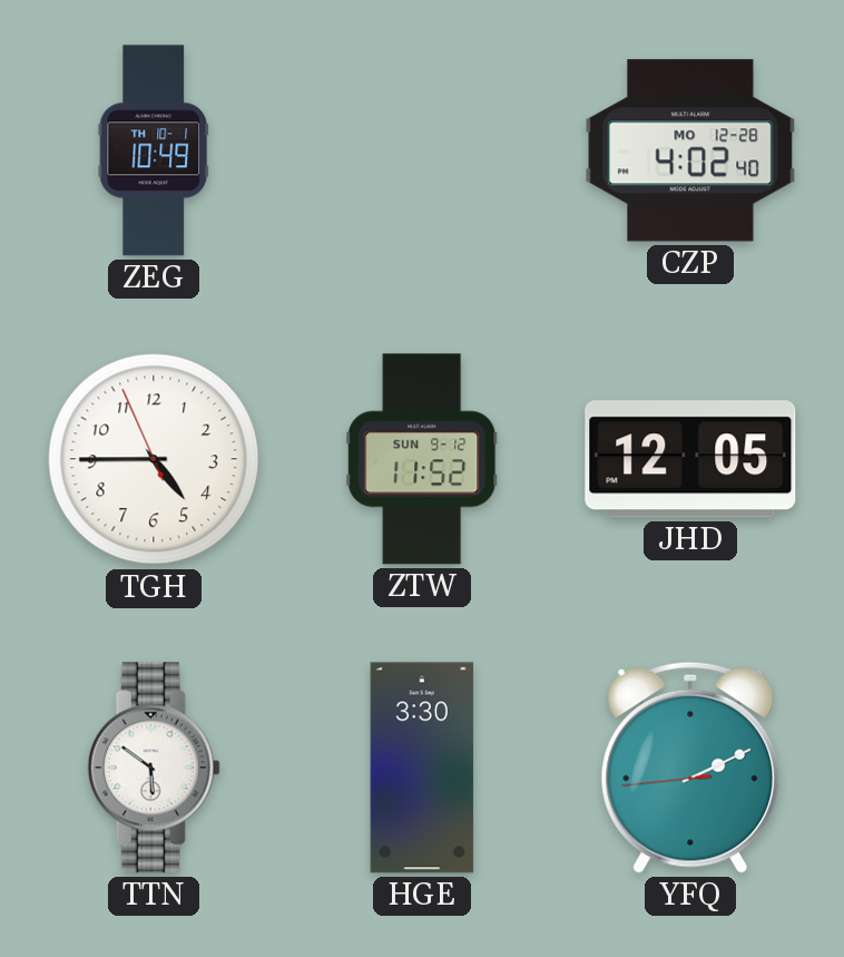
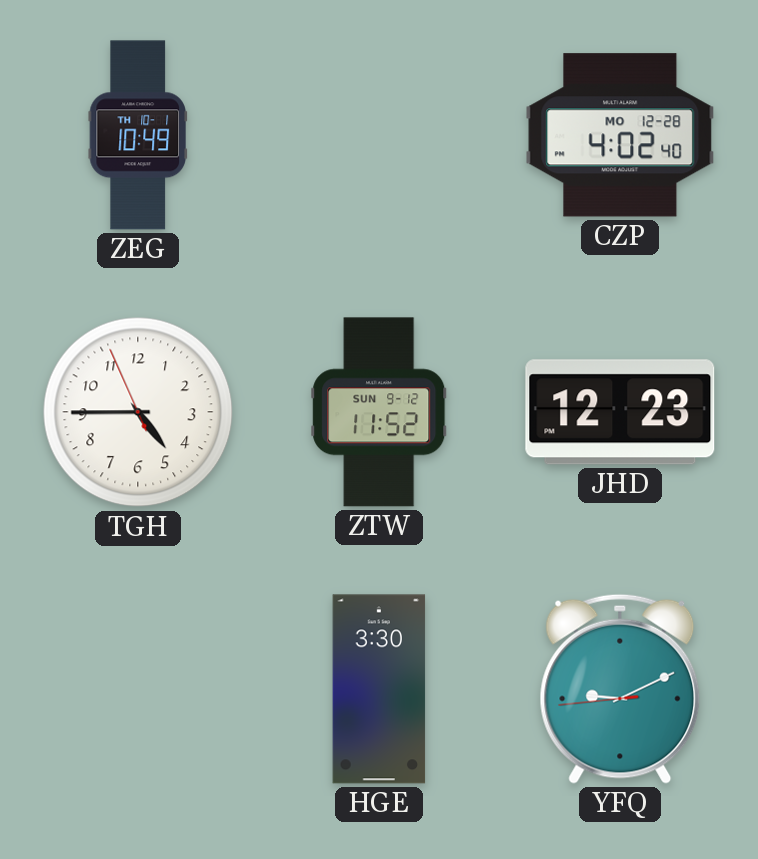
JHD: 12:05 -> 12:23 (620, 412)
TTN: 5:51 -> none (154, 768)
YFQ: 2:10 -> 9:10 (620, 689)
